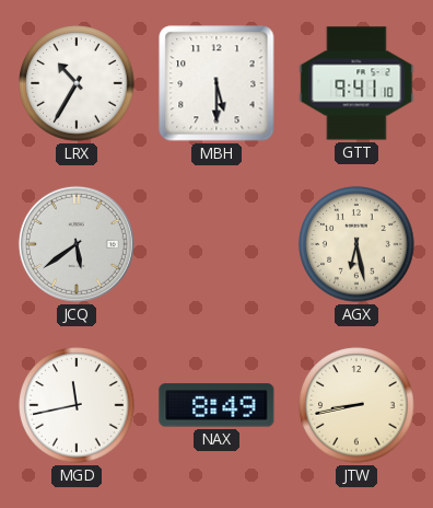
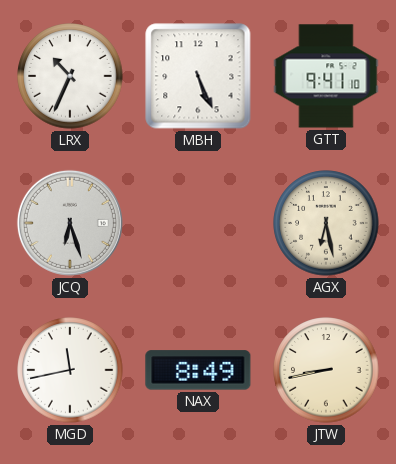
LRX: 10:35 -> 10:34 (70, 76)
MBH: 5:30 -> 5:26 (198, 76)
JCQ: 5:39 -> 6:27 (70, 223)
